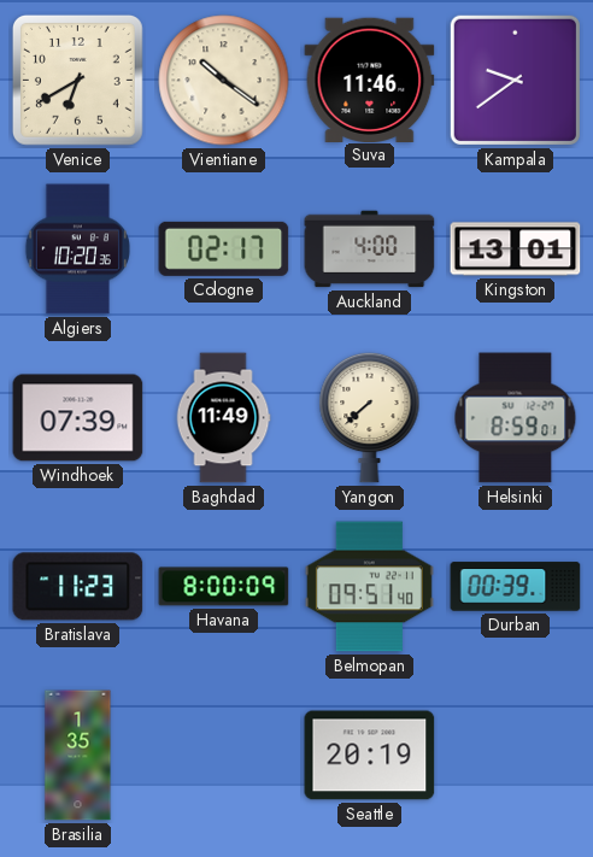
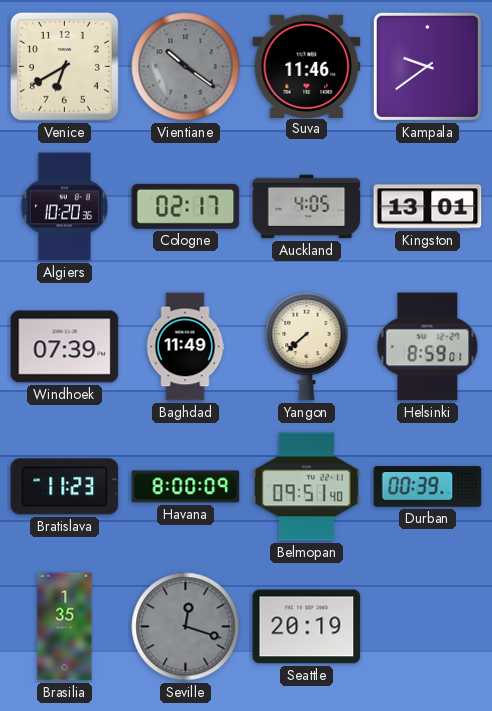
Vientiane dial: cream -> grey (186, 67)
Auckland: 4:00 -> 4:05 (307, 207)
Seville: none -> 12:18 (186, 627)
